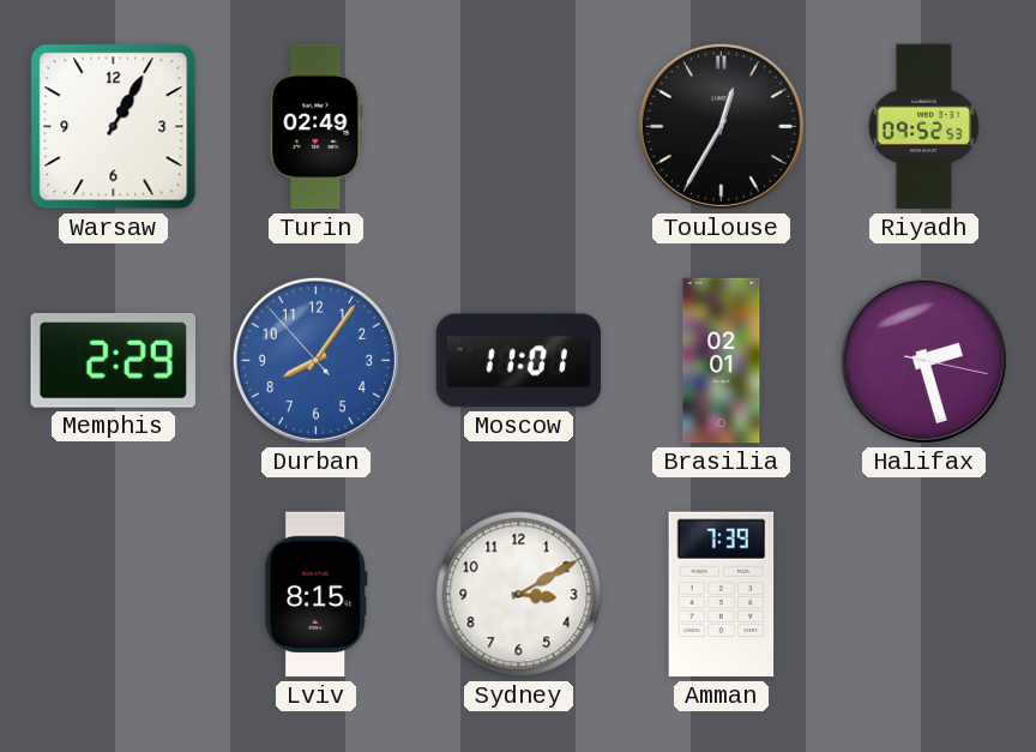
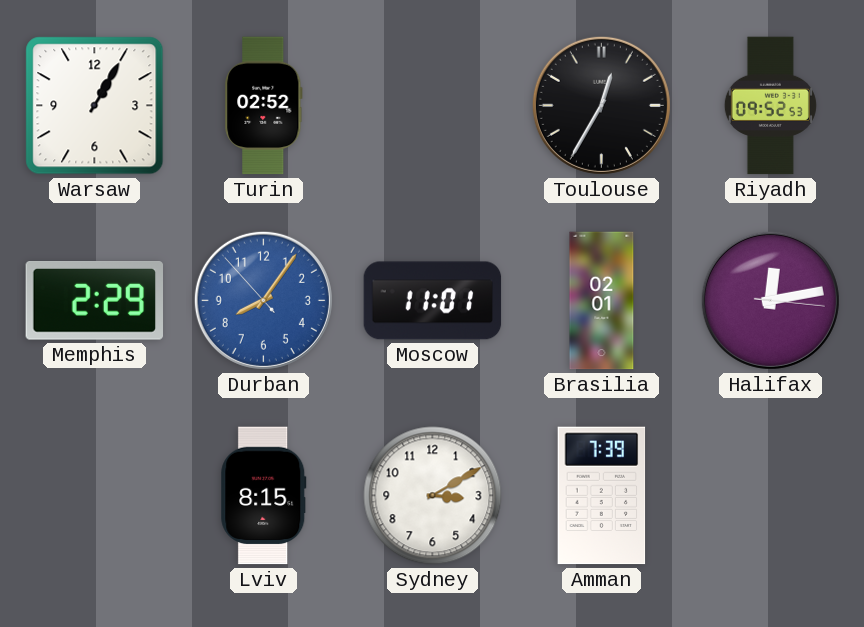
Turin: 02:49 -> 02:52 (264, 106)
Halifax: 2:27 -> 12:13 (770, 300)
